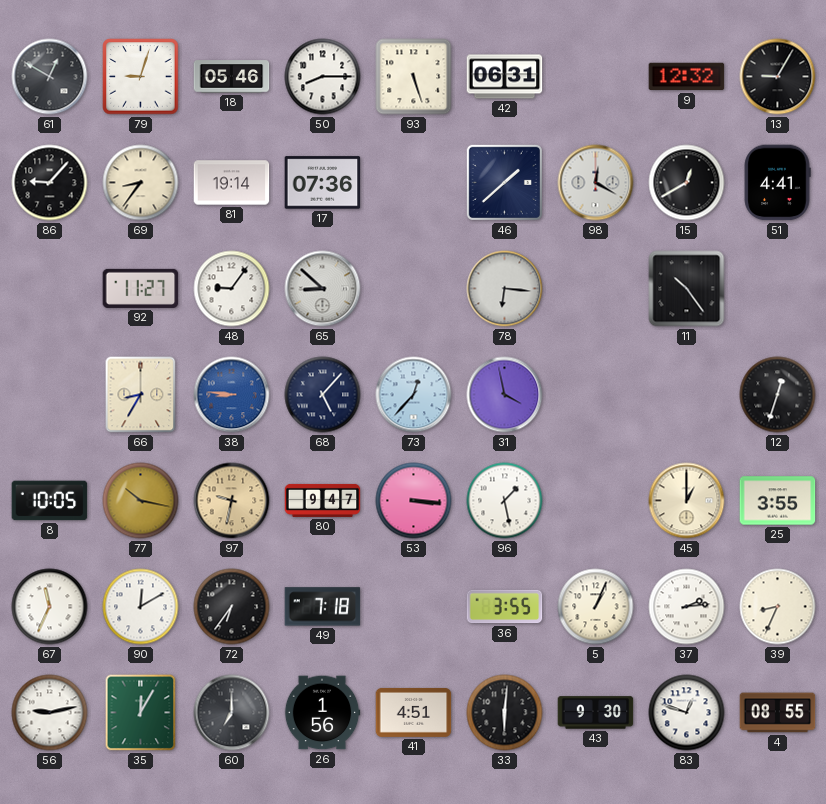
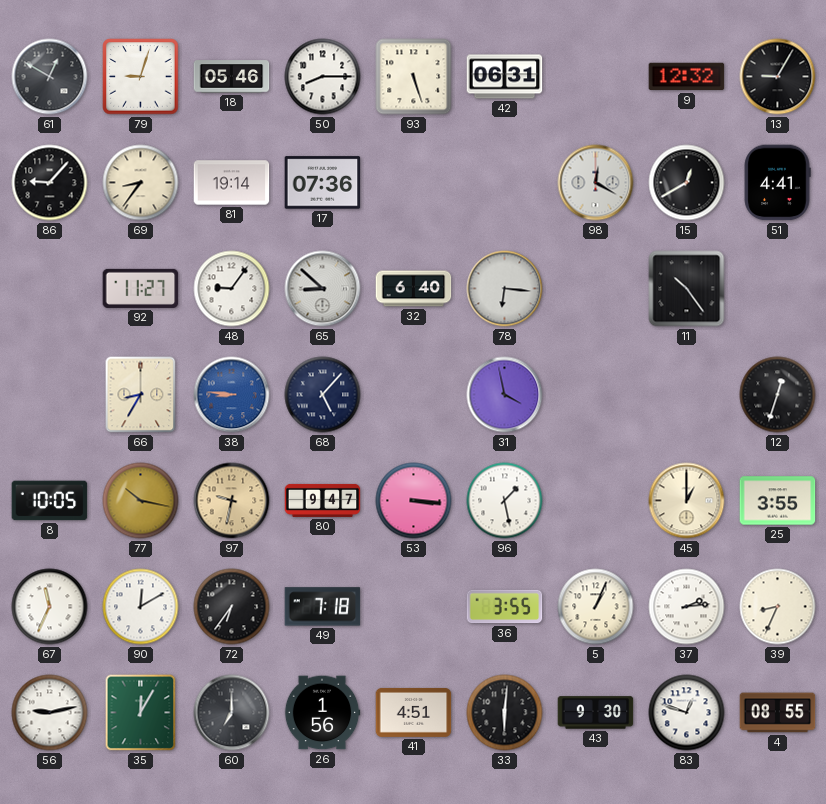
46: 1:38 -> none (504, 182)
32: none -> 6:40 (414, 289)
73: 12:37 -> none (414, 395)
